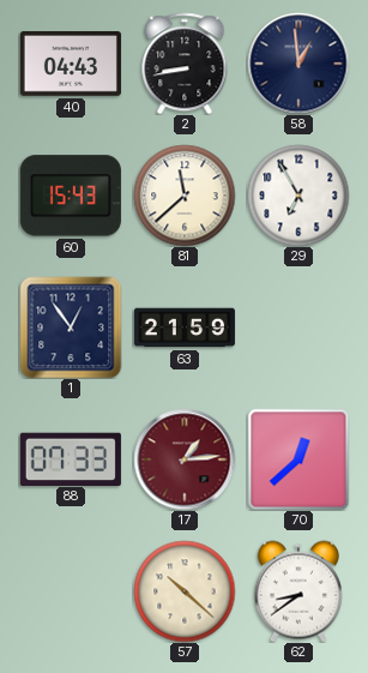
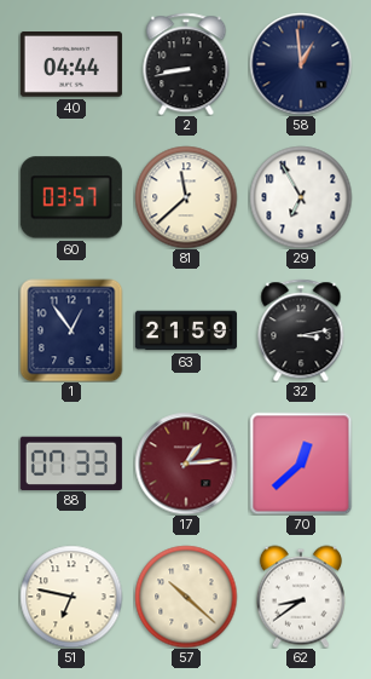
40: 04:43 -> 04:44 (71, 64)
60: 15:43 -> 03:57 (71, 197)
32: none -> 3:13 (301, 330)
51: none -> 6:47 (71, 597)
